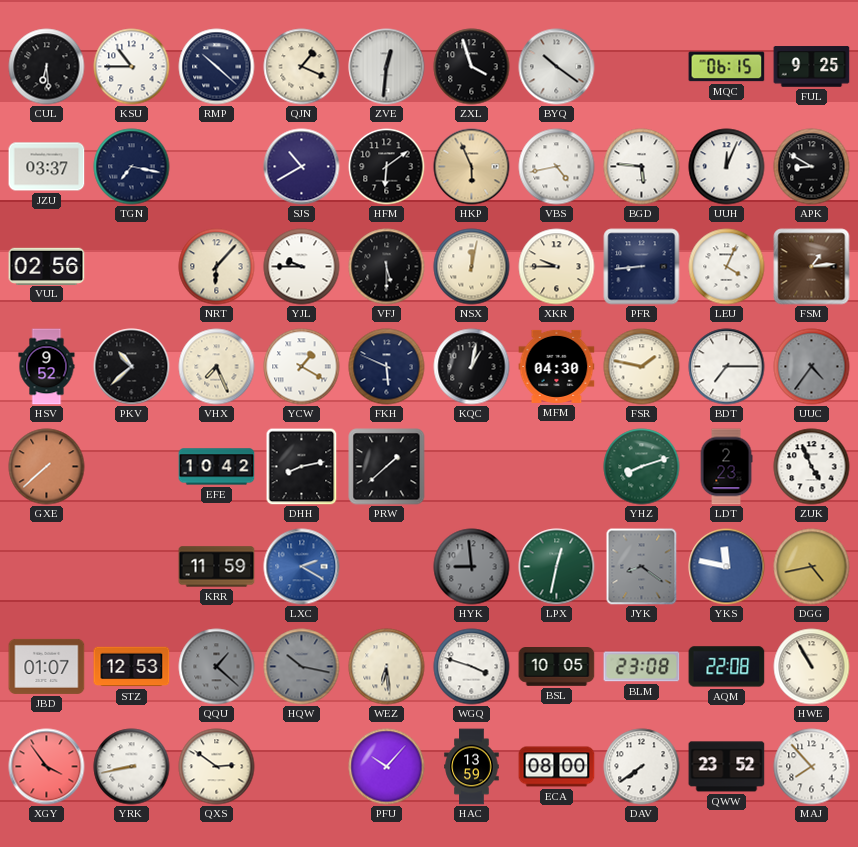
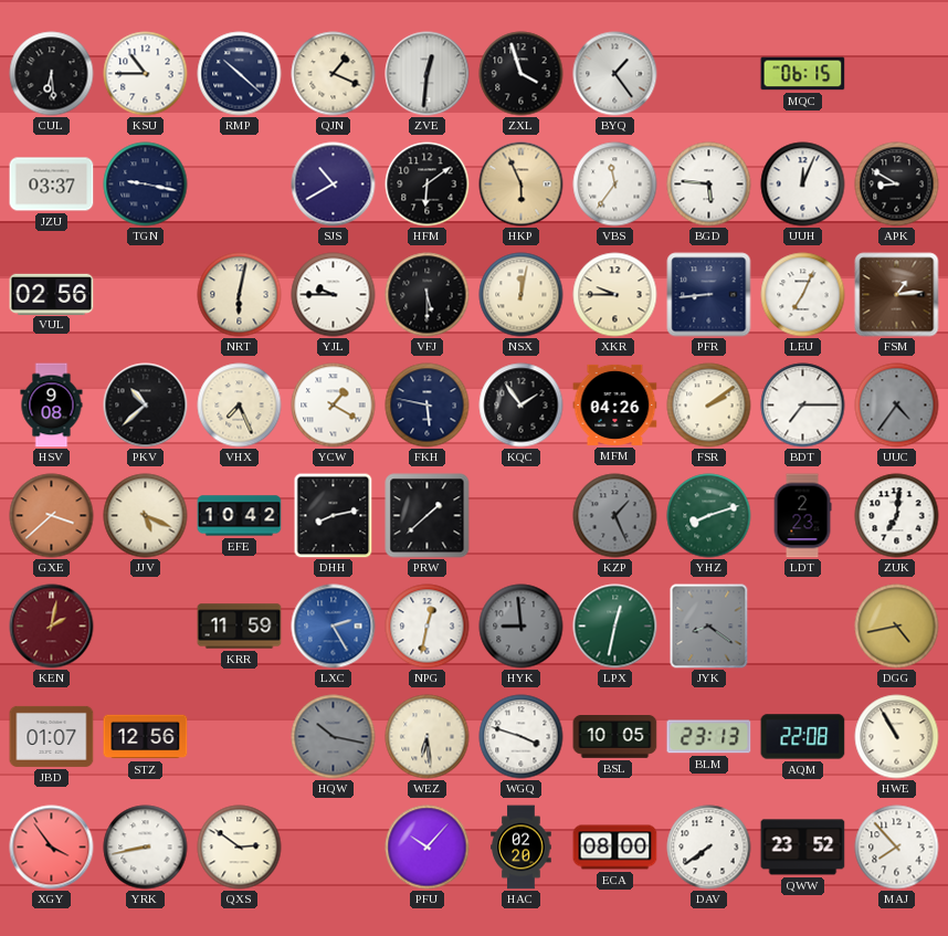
BYQ: 10:21 -> 1:24 (615, 74)
FUL: 9:25 -> none (812, 67)
TGN: 7:17 -> 9:17 (146, 185)
VBS: 4:43 -> 11:36 (615, 185)
NRT: 6:07 -> 6:02 (240, 295)
LEU: 4:04 -> 7:04 (803, 295)
HSV: 9:52 -> 9:08 (52, 406)
FKH: 5:49 -> 5:47 (428, 406)
KQC: 1:02 -> 1:54 (522, 406)
MFM: 04:30 -> 04:26 (615, 404)
FSR: 1:47 -> 2:09 (709, 406)
GXE: 7:38 -> 3:38 (52, 516)
JJV: none -> 5:19 (146, 516)
KZP: none -> 1:26 (615, 516)
ZUK: 4:56 -> 7:01 (897, 516)
KEN: none -> 2:02 (52, 627)
LXC: 2:20 -> 2:25 (334, 627)
NPG: none -> 12:32 (428, 627)
YKS: 11:47 -> none (727, 567)
STZ: 12:53 -> 12:56 (146, 737)
QQU: 1:22 -> none (217, 667)
BLM: 23:08 -> 23:13 (709, 737)
HAC: 13:59 -> 02:20 (522, 848)
